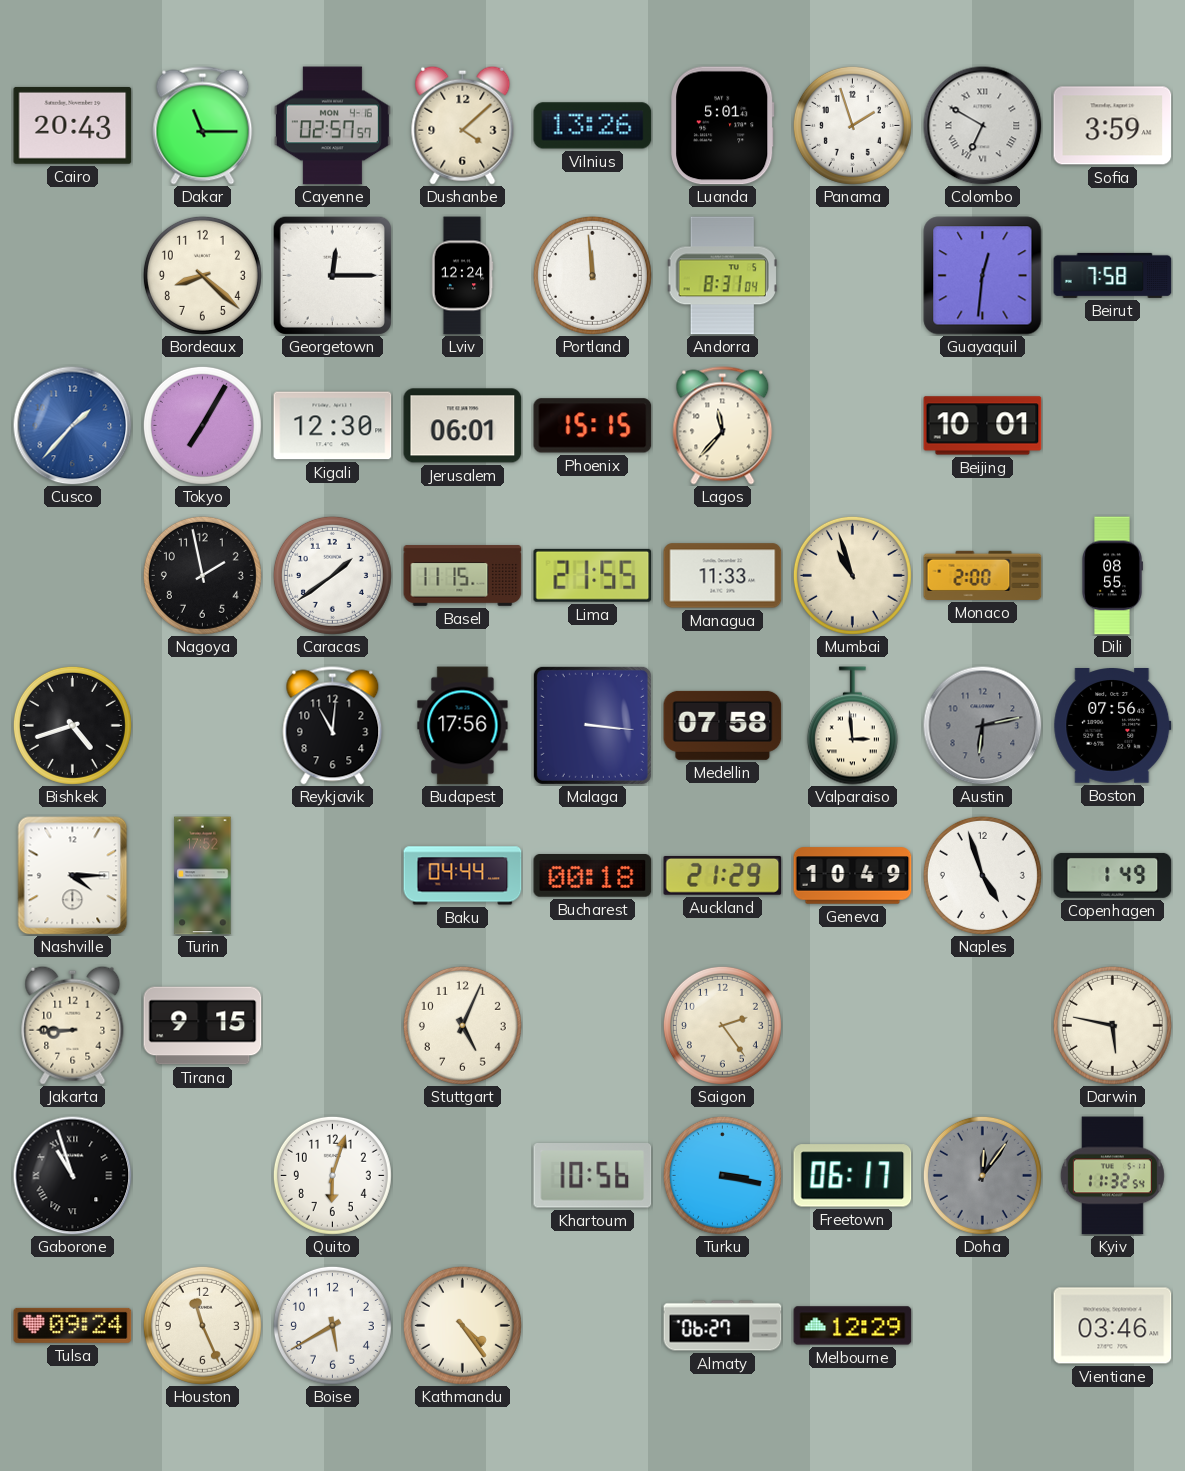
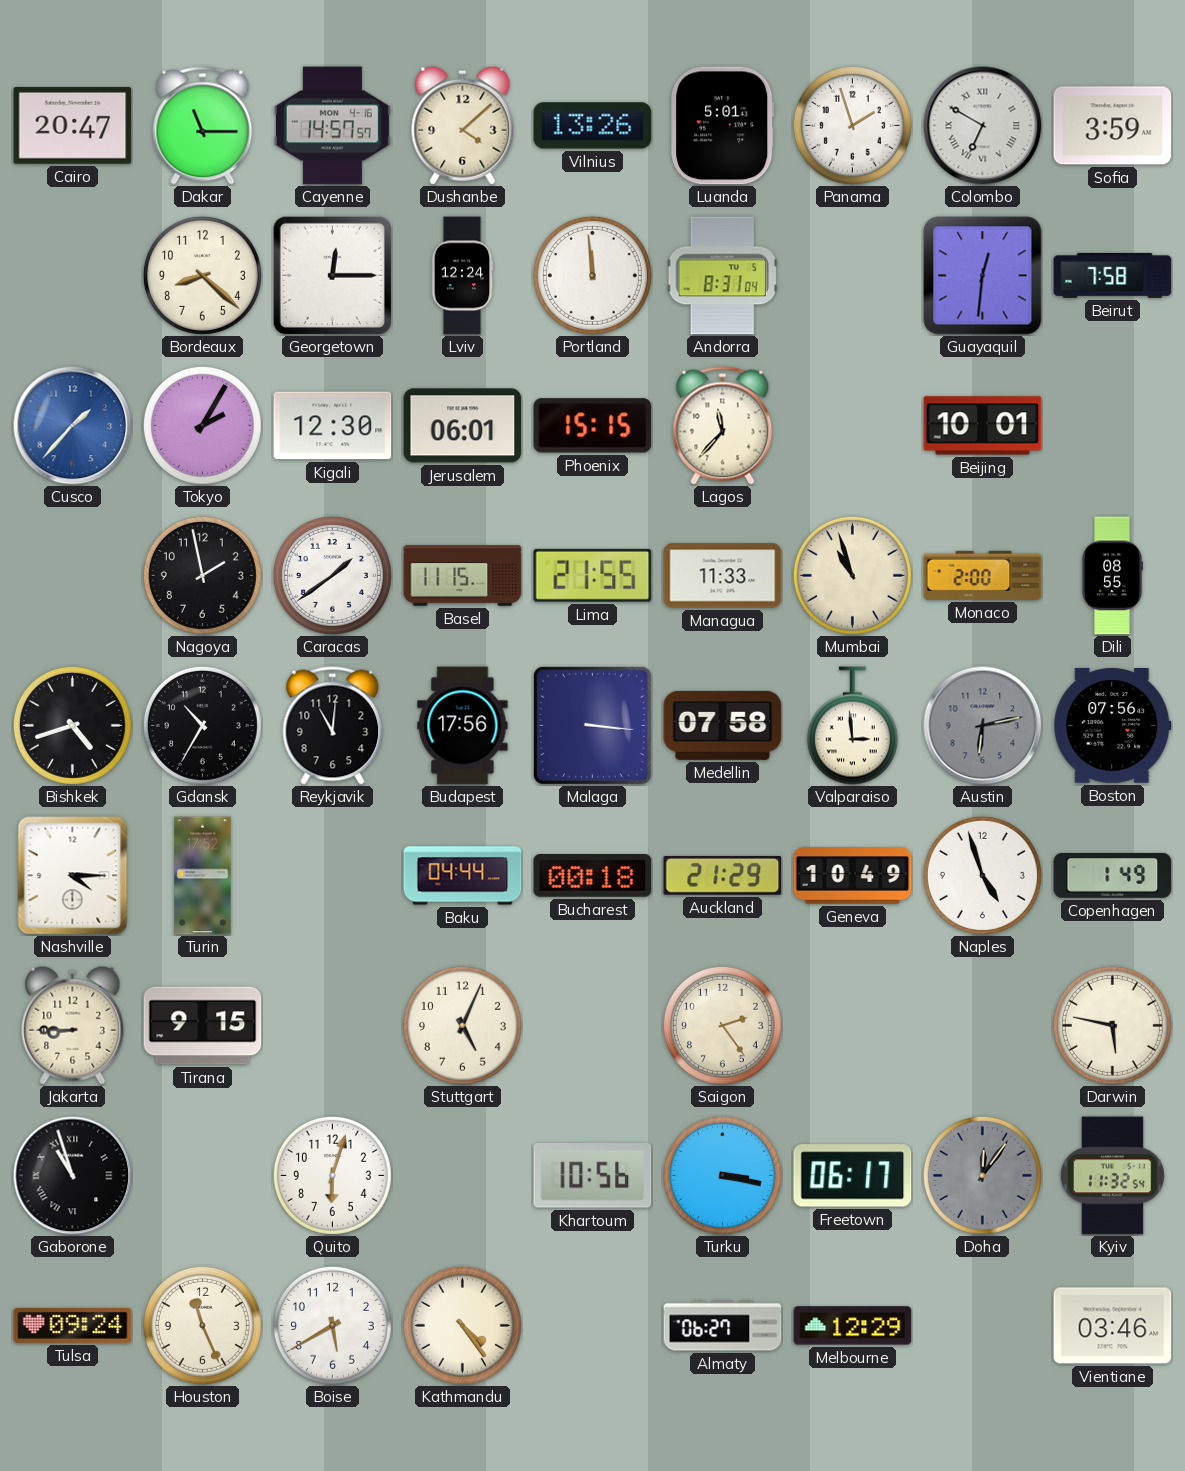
Cairo: 20:43 -> 20:47 (73, 125)
Cayenne: 02:57 -> 14:57 (332, 126)
Tokyo: 7:05 -> 2:05 (202, 425)
Gdansk: none -> 10:35 (202, 725)
